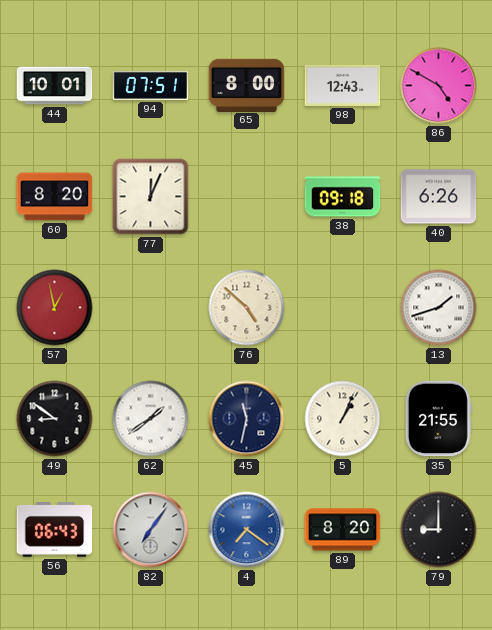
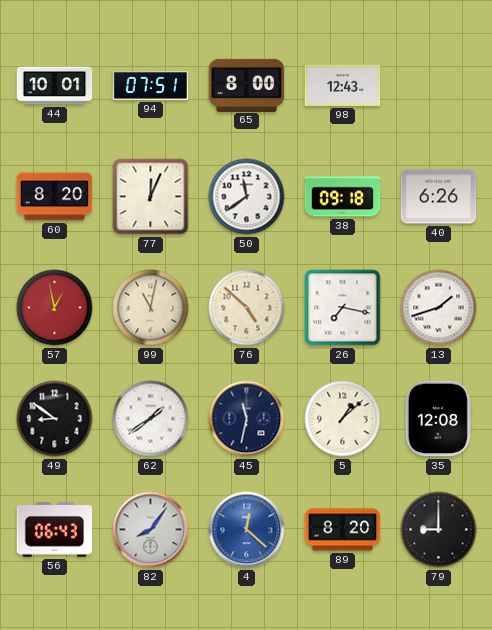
86: 4:50 -> none (439, 86)
50: none -> 11:39 (247, 197)
99: none -> 11:02 (151, 308)
26: none -> 7:17 (343, 308)
5: 1:04 -> 1:08 (343, 419)
35: 21:55 -> 12:08 (438, 419)
82: 7:06 -> 8:06 (151, 530)
4: 7:21 -> 12:22 (247, 530)
